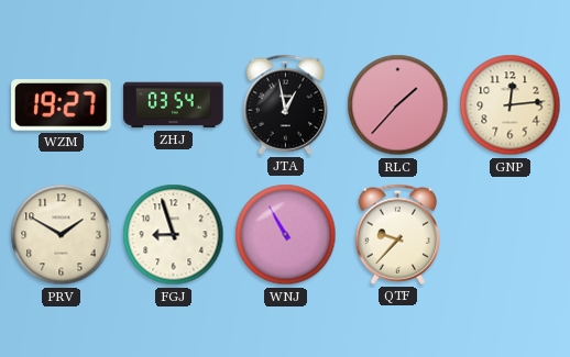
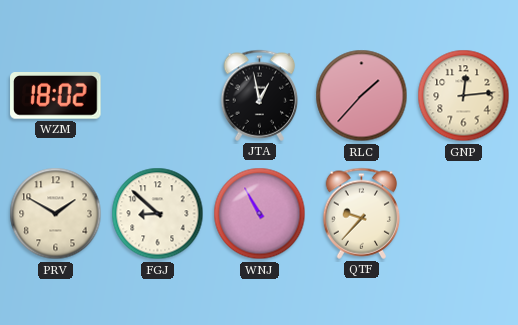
WZM: 19:27 -> 18:02 (56, 96)
ZHJ: 03:54 -> none (174, 105)
FGJ: 8:57 -> 8:52 (158, 214)
